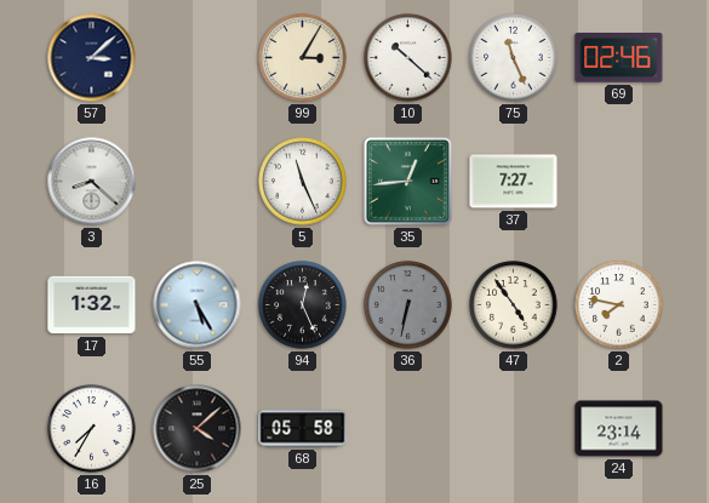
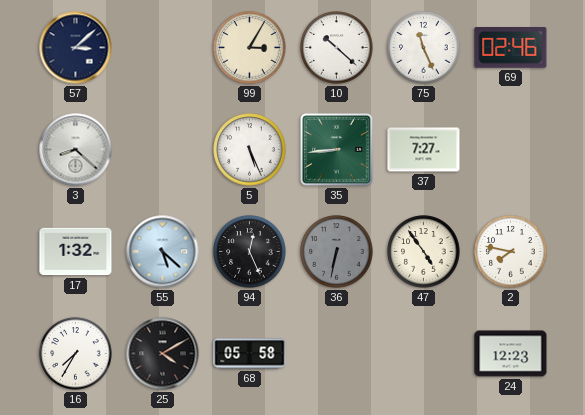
5: 11:26 -> 5:26 (250, 150)
35: 12:44 -> 8:44 (337, 150)
55: 5:25 -> 5:22 (163, 252)
25: 4:08 -> 4:10 (163, 354)
24: 23:14 -> 12:23 (511, 354)
